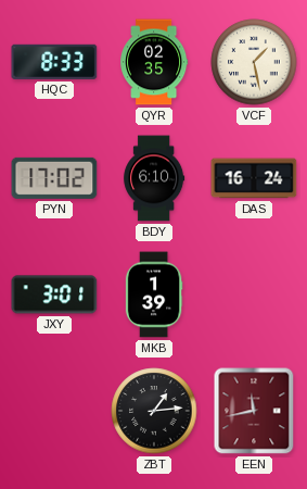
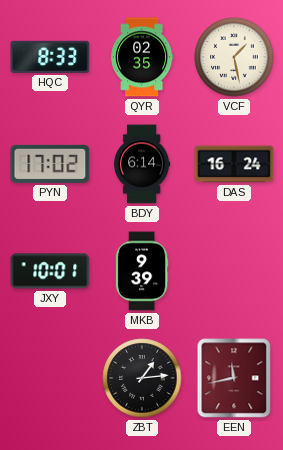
BDY: 6:10 -> 6:14 (142, 164)
JXY: 3:01 -> 10:01 (50, 271)
MKB: 1:39 -> 9:39 (142, 271)
